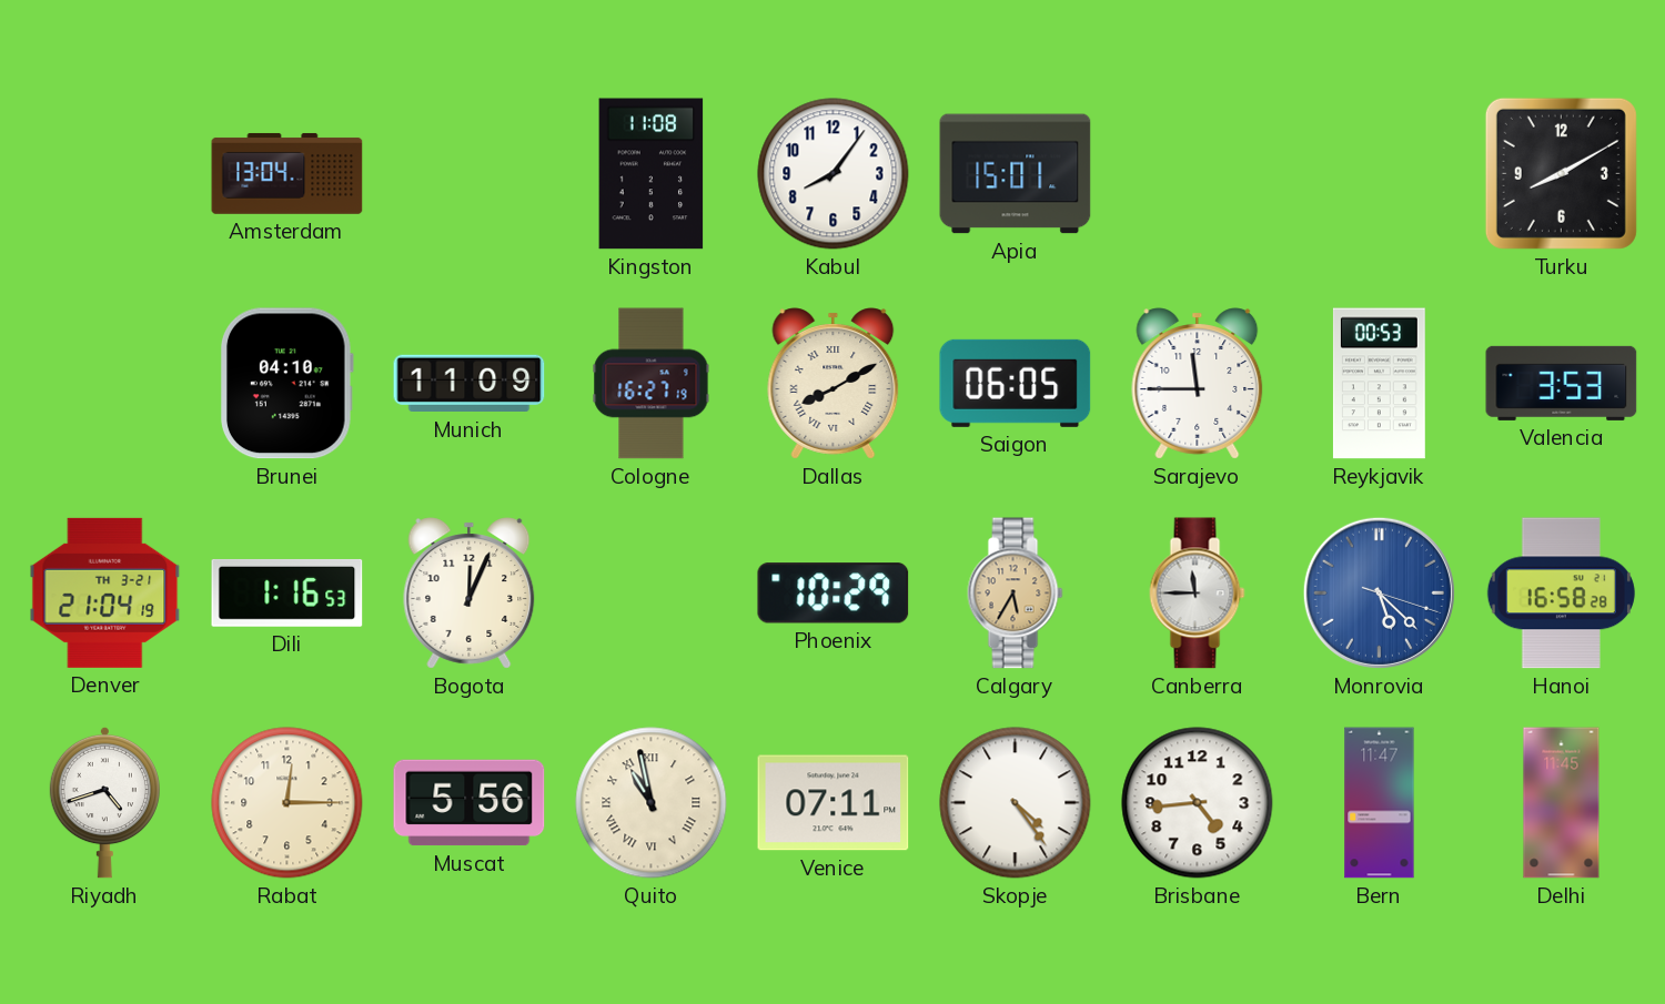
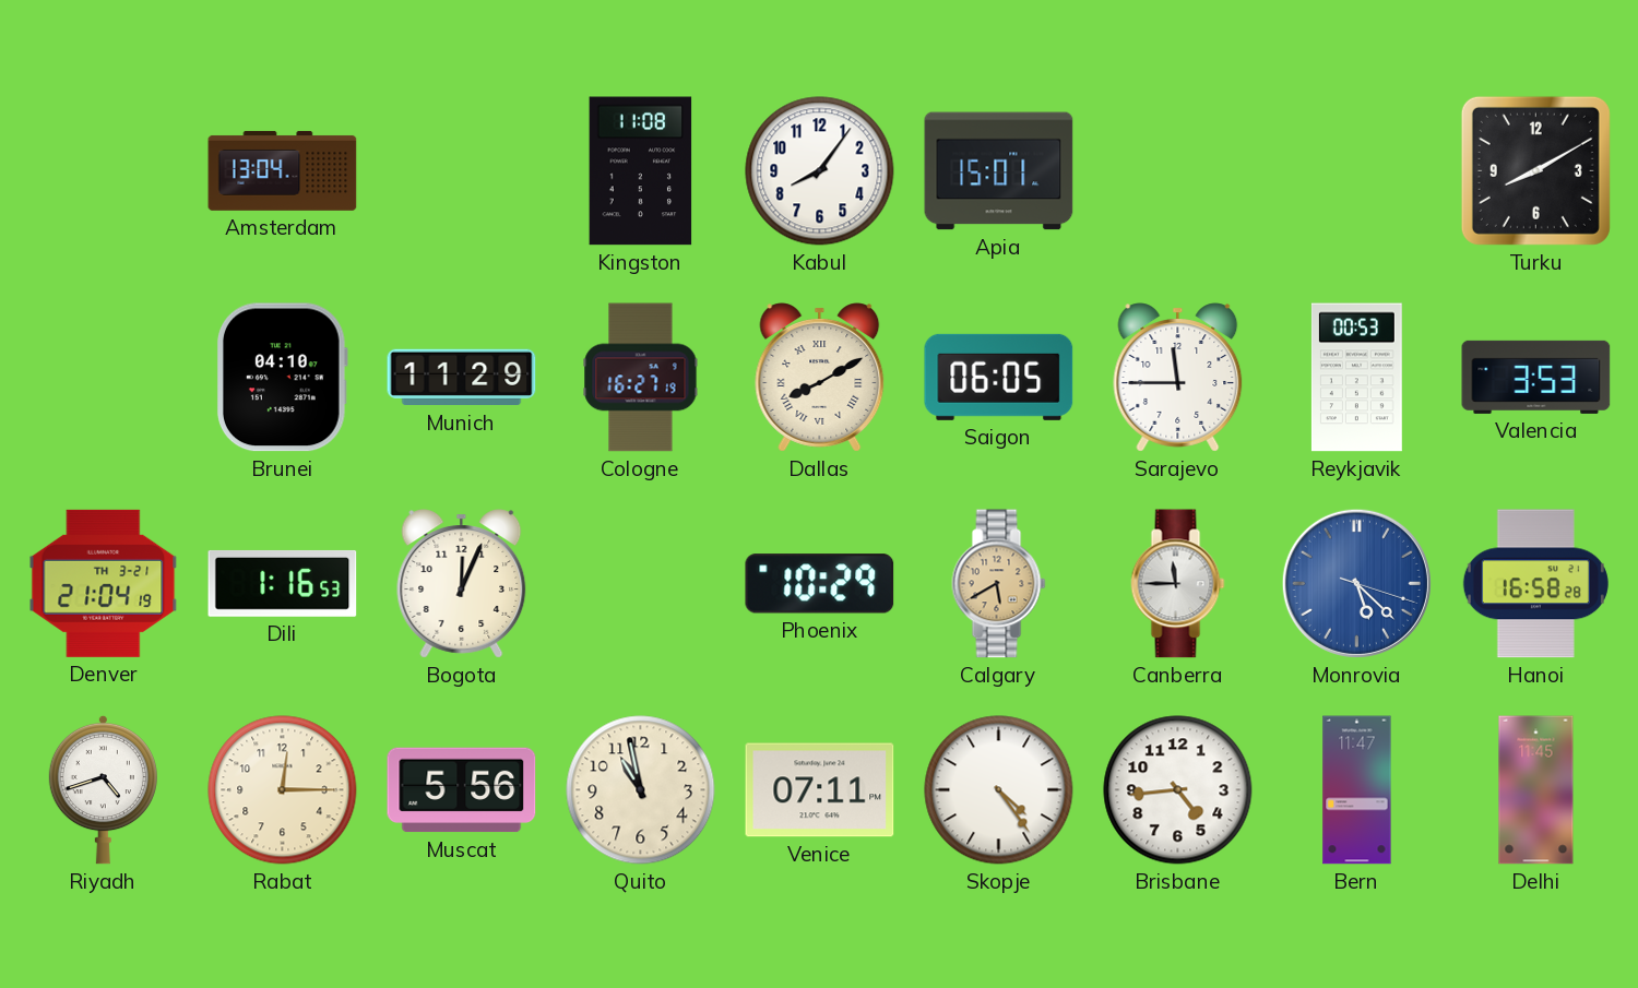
Munich: 11:09 -> 11:29 (462, 378)
Calgary: 5:35 -> 5:40 (999, 584)
Quito numerals: Roman -> Arabic (641, 790)
